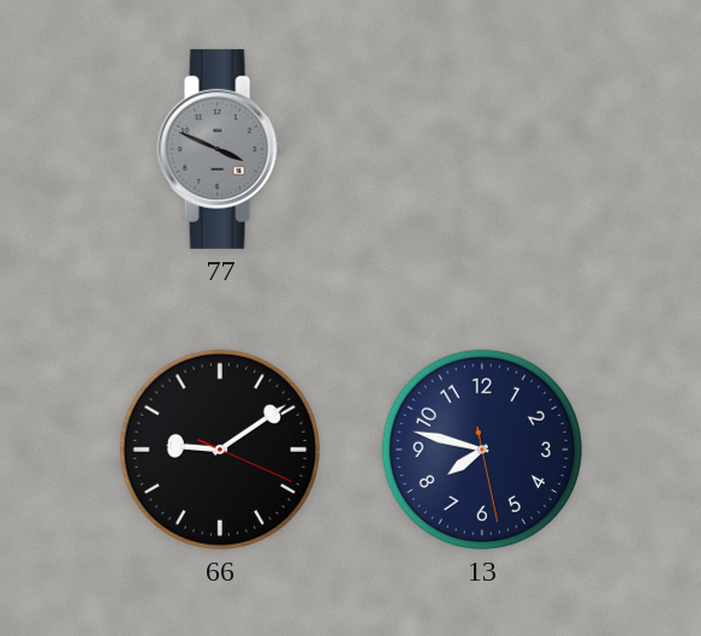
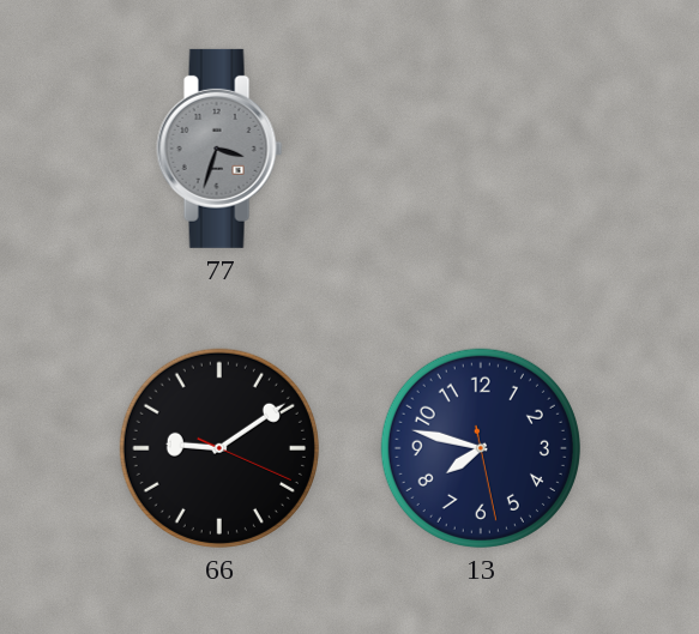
77: 3:49 -> 3:33 (219, 149)
